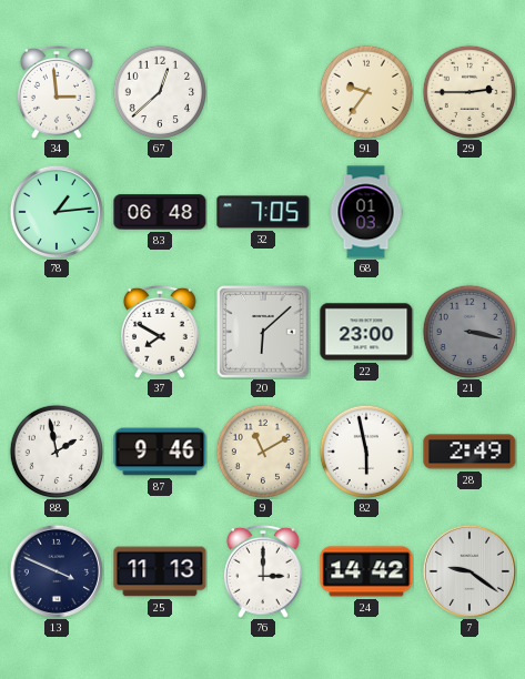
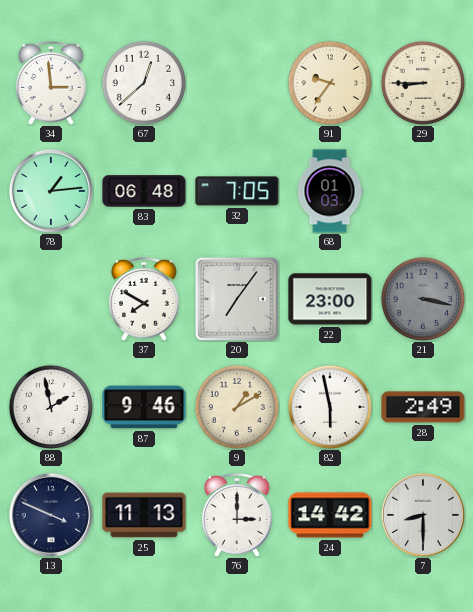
29: 2:45 -> 8:45 (422, 82)
20: 6:08 -> 7:06 (238, 300)
9: 11:10 -> 1:10 (236, 406)
7: 9:21 -> 8:30 (423, 515)
